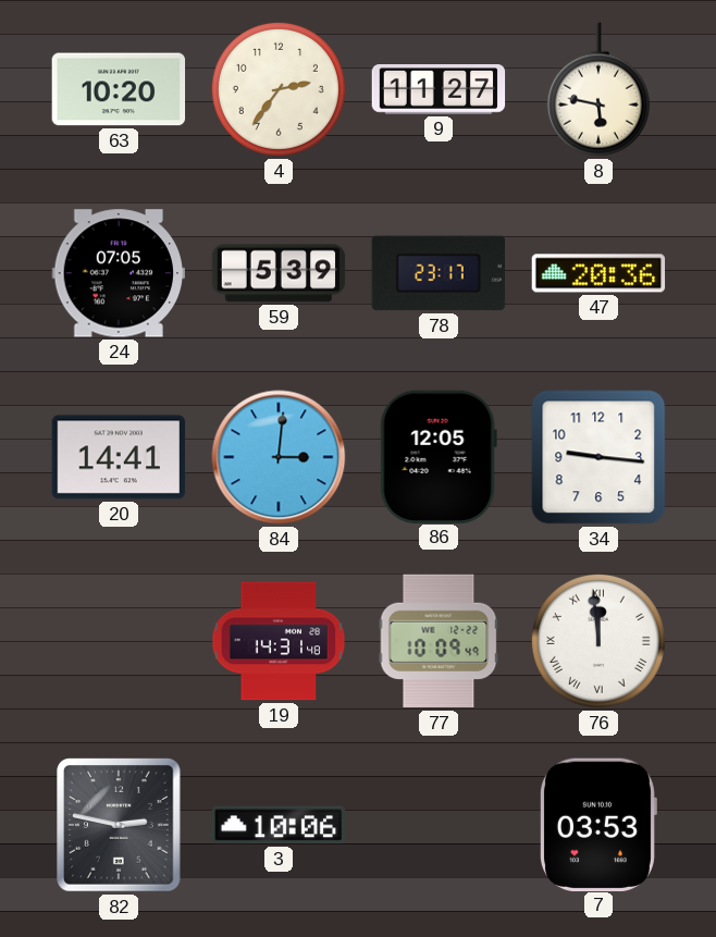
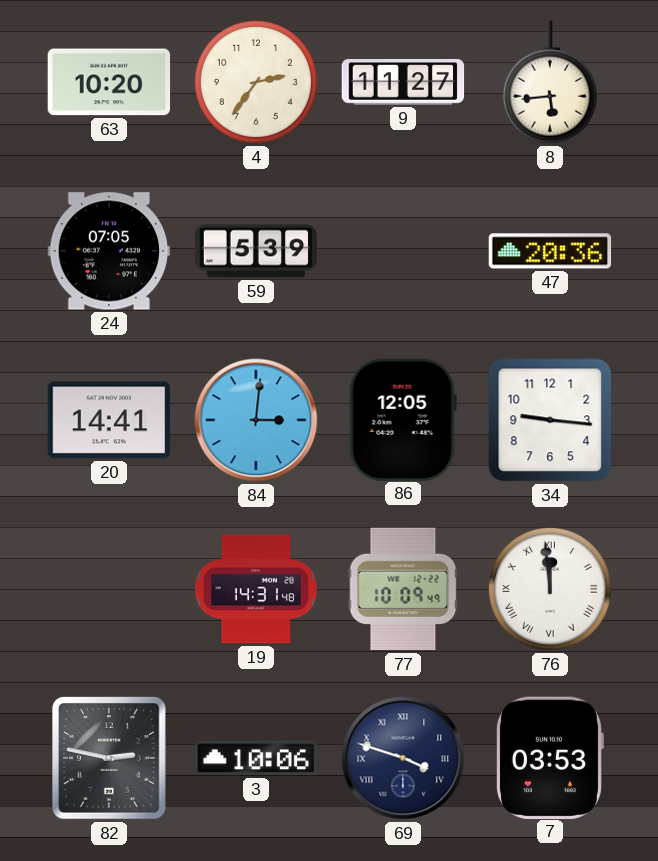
8: 5:47 -> 5:44 (550, 82)
78: 23:17 -> none (439, 273)
69: none -> 3:48 (403, 758)
